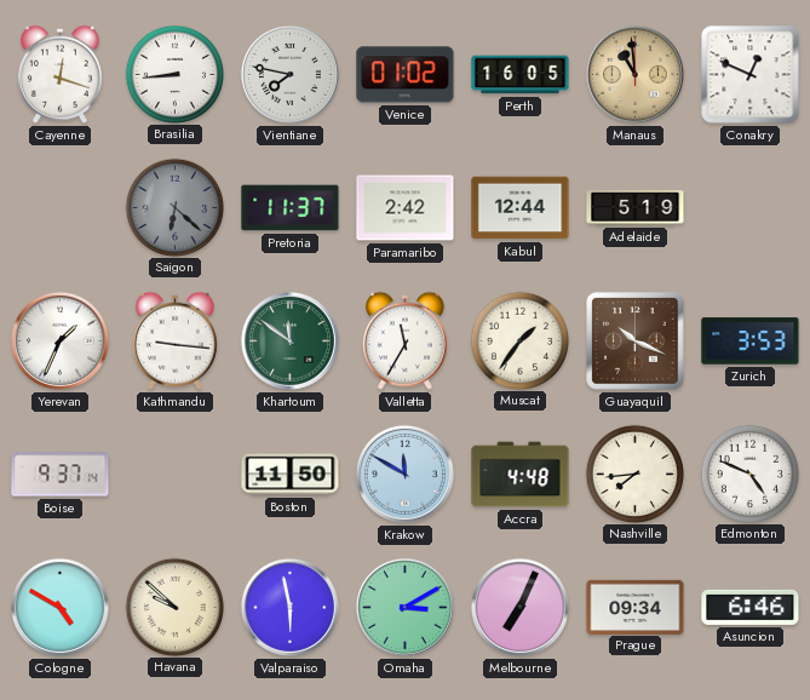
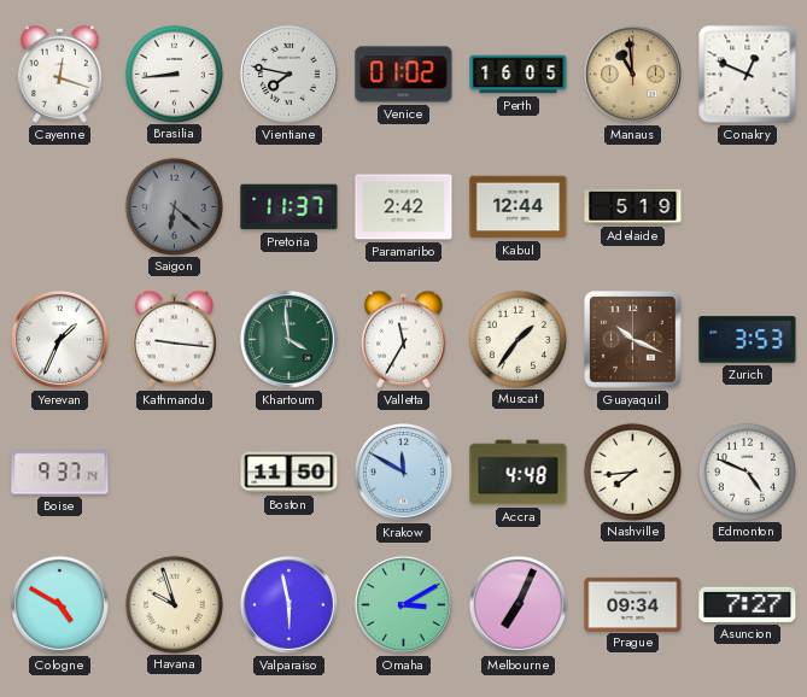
Khartoum: 11:51 -> 3:59 (288, 339)
Havana: 9:52 -> 9:57 (174, 604)
Asuncion: 6:46 -> 7:27 (748, 604)
